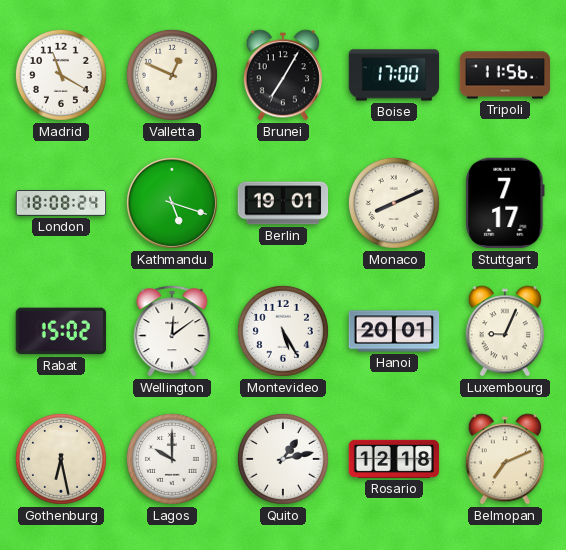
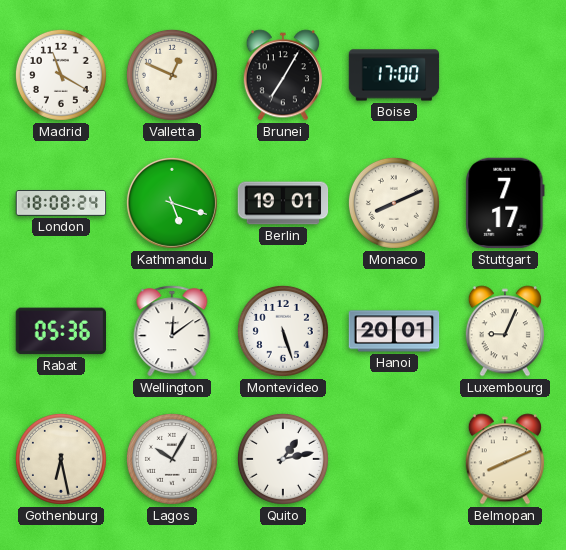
Tripoli: 11:56 -> none (505, 75)
Rabat: 15:02 -> 05:36 (60, 331)
Montevideo: 5:25 -> 5:27 (283, 331)
Lagos: 10:00 -> 10:05 (172, 459)
Rosario: 12:18 -> none (394, 459)
Belmopan: 7:11 -> 8:11 (505, 459)
